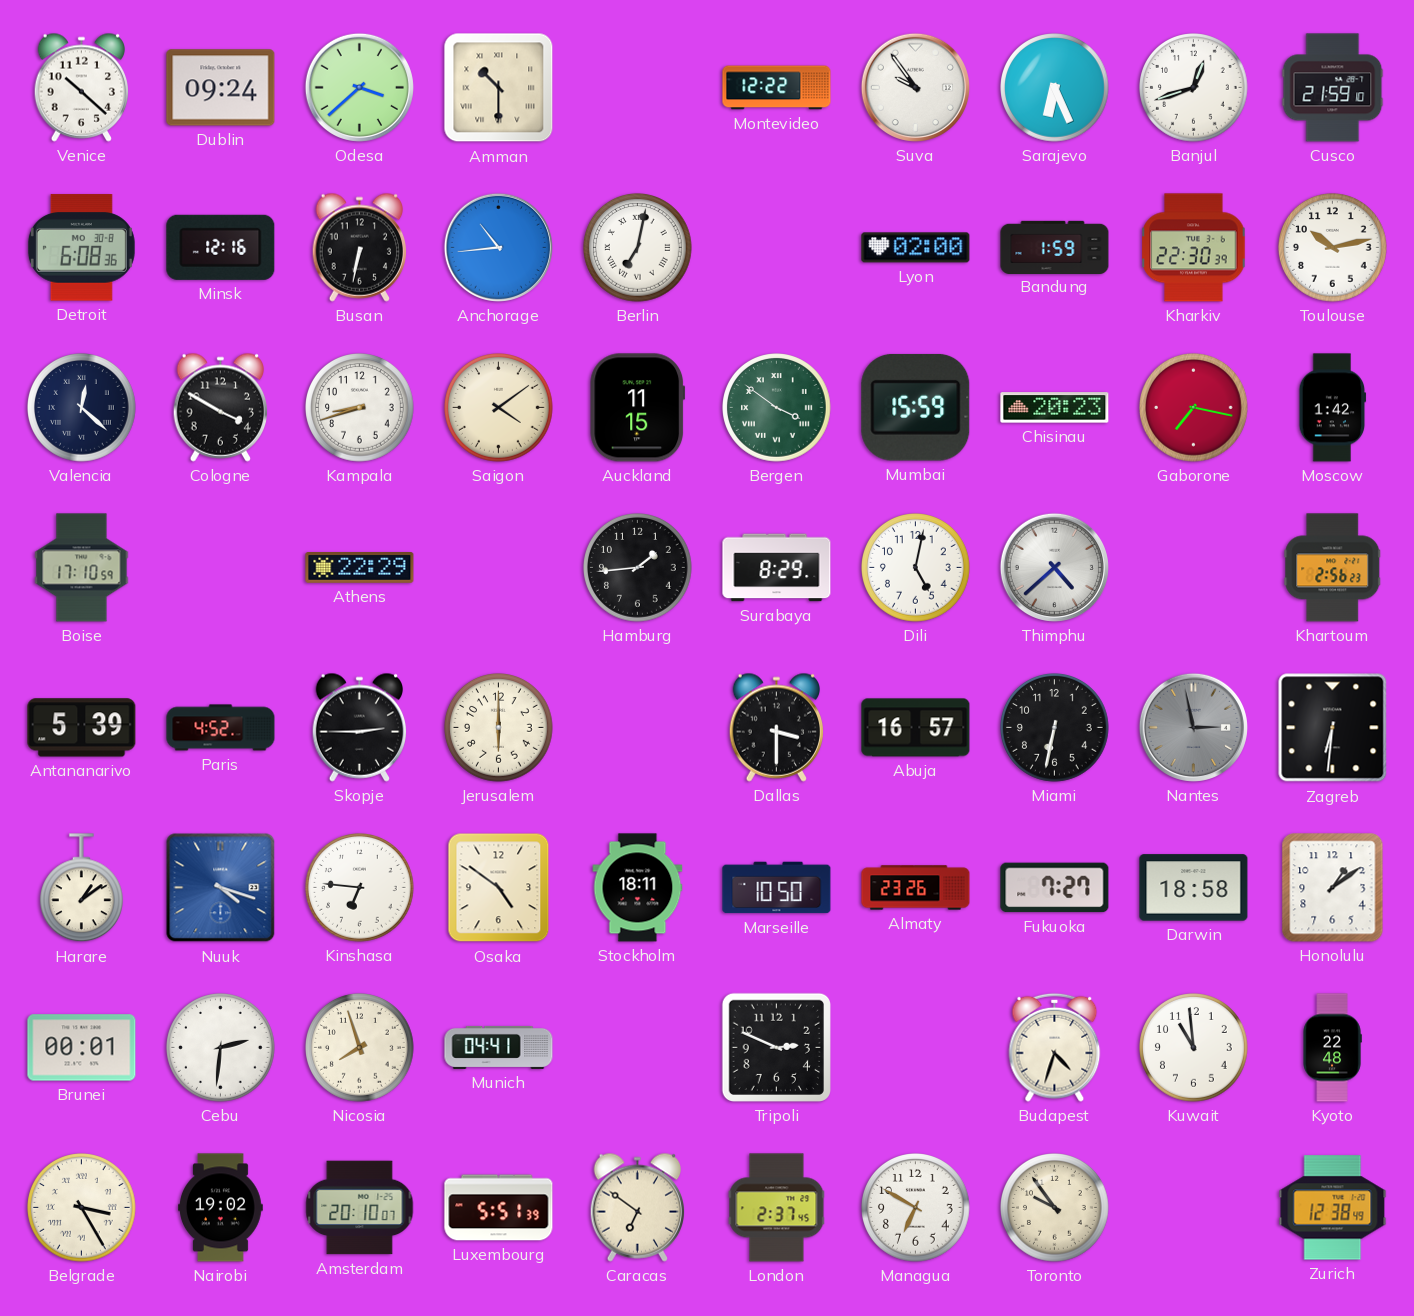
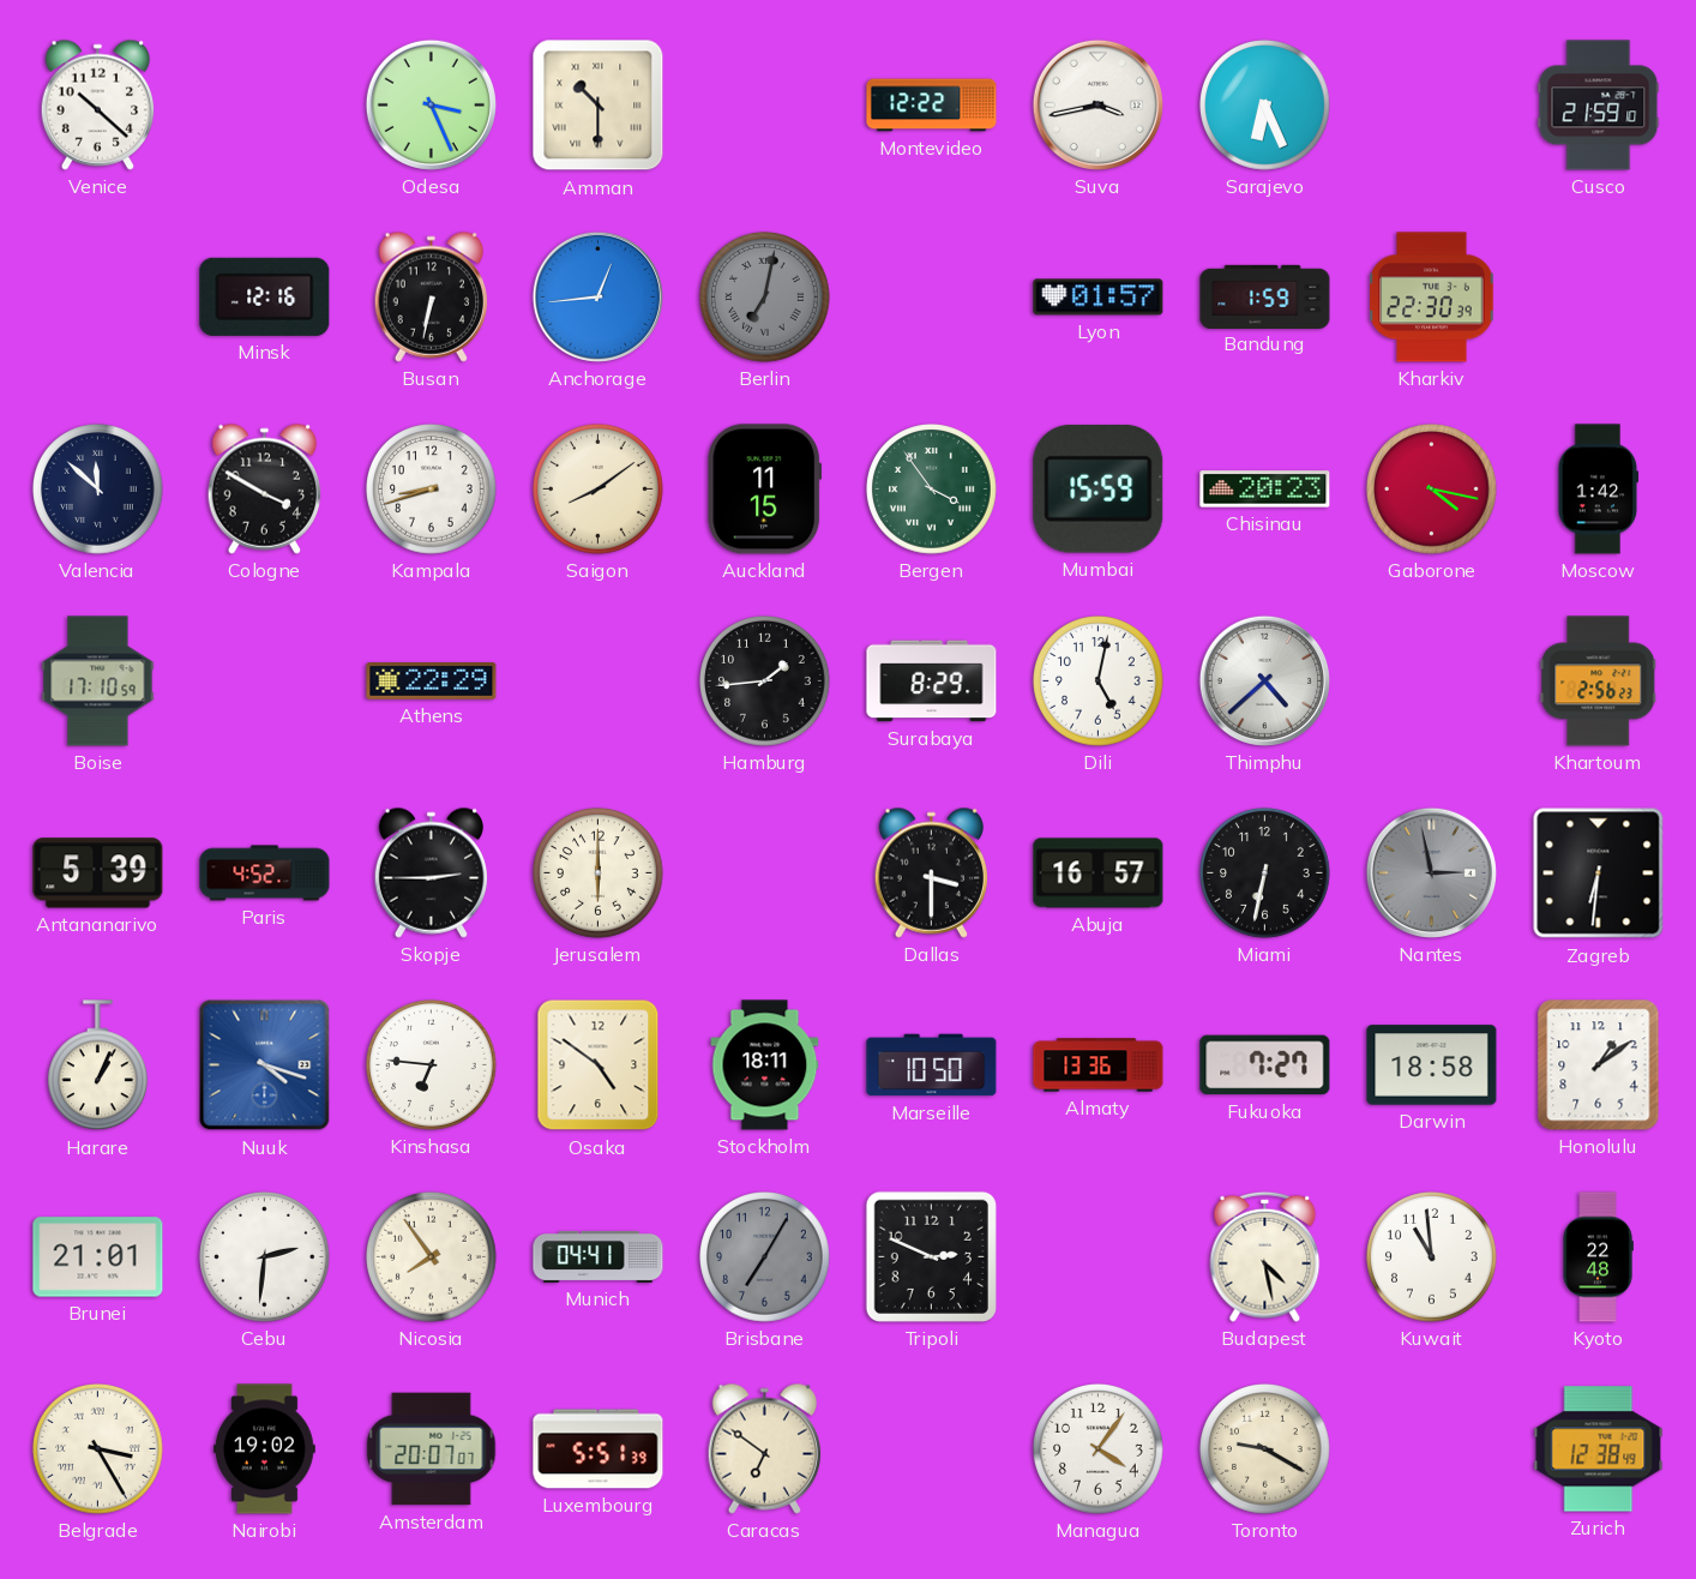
Dublin: 09:24 -> none (221, 88)
Odesa: 3:38 -> 3:26 (431, 104)
Suva: 9:54 -> 3:43 (1097, 104)
Banjul: 12:42 -> none (1194, 88)
Detroit: 6:08 -> none (81, 248)
Anchorage: 10:44 -> 12:44 (597, 296)
Berlin dial: white -> grey (765, 298)
Lyon: 02:00 -> 01:57 (1099, 298)
Toulouse: 10:13 -> none (1333, 248)
Valencia: 12:22 -> 11:52 (98, 490)
Saigon: 4:09 -> 8:09 (599, 490)
Bergen: 3:51 -> 3:54 (932, 490)
Gaborone: 7:17 -> 4:17 (1432, 490)
Harare: 1:09 -> 1:04 (97, 1065)
Almaty: 23:26 -> 13:36 (1099, 1065)
Brunei: 00:01 -> 21:01 (98, 1257)
Nicosia: 7:57 -> 7:54 (432, 1257)
Brisbane: none -> 7:05 (765, 1257)
Budapest: 4:33 -> 4:28 (1265, 1256)
Amsterdam: 20:10 -> 20:07 (432, 1449)
London: 2:37 -> none (777, 1208)
Managua: 6:50 -> 4:06 (1099, 1449)
Toronto: 9:54 -> 9:20 (1265, 1449)
